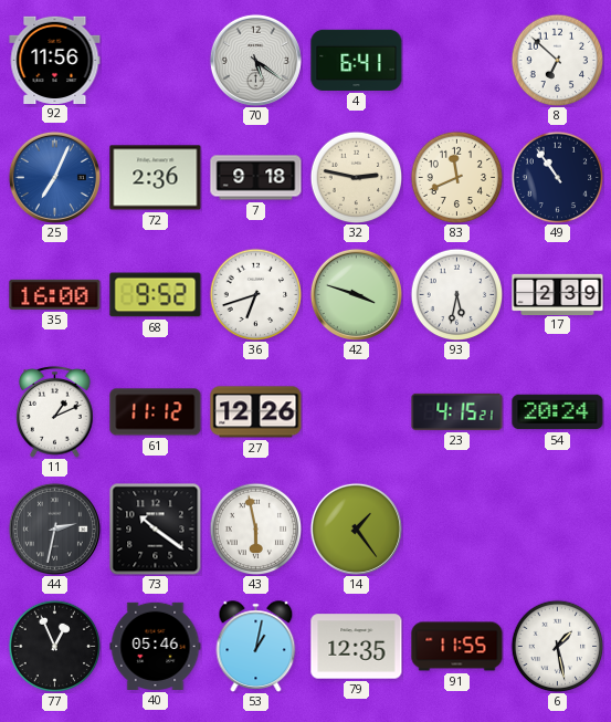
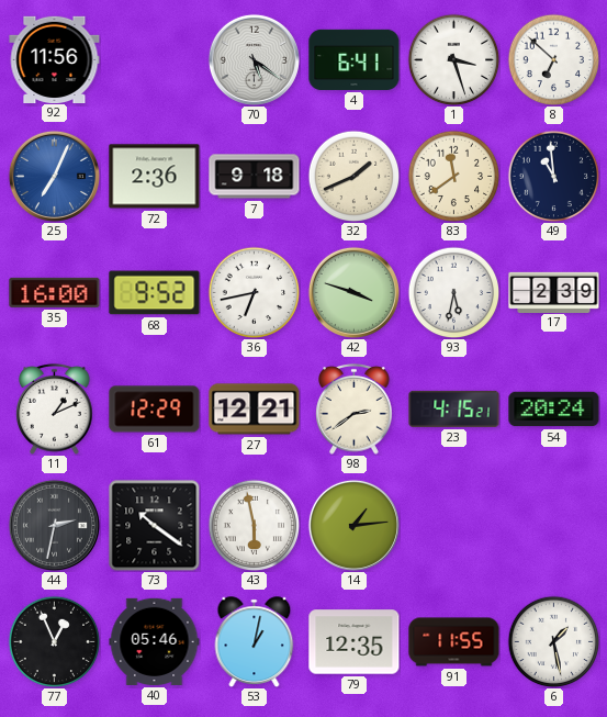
1: none -> 3:27 (453, 59)
32: 2:47 -> 1:41 (353, 176)
83: 11:41 -> 11:39 (453, 176)
49: 10:54 -> 10:59 (553, 176)
36: 6:42 -> 6:43 (254, 292)
61: 11:12 -> 12:29 (155, 410)
27: 12:26 -> 12:21 (255, 410)
98: none -> 2:39 (355, 410)
14: 1:24 -> 1:14 (353, 525)
